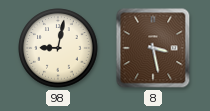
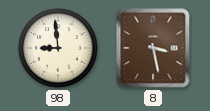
98: 9:02 -> 8:59 (58, 48)
